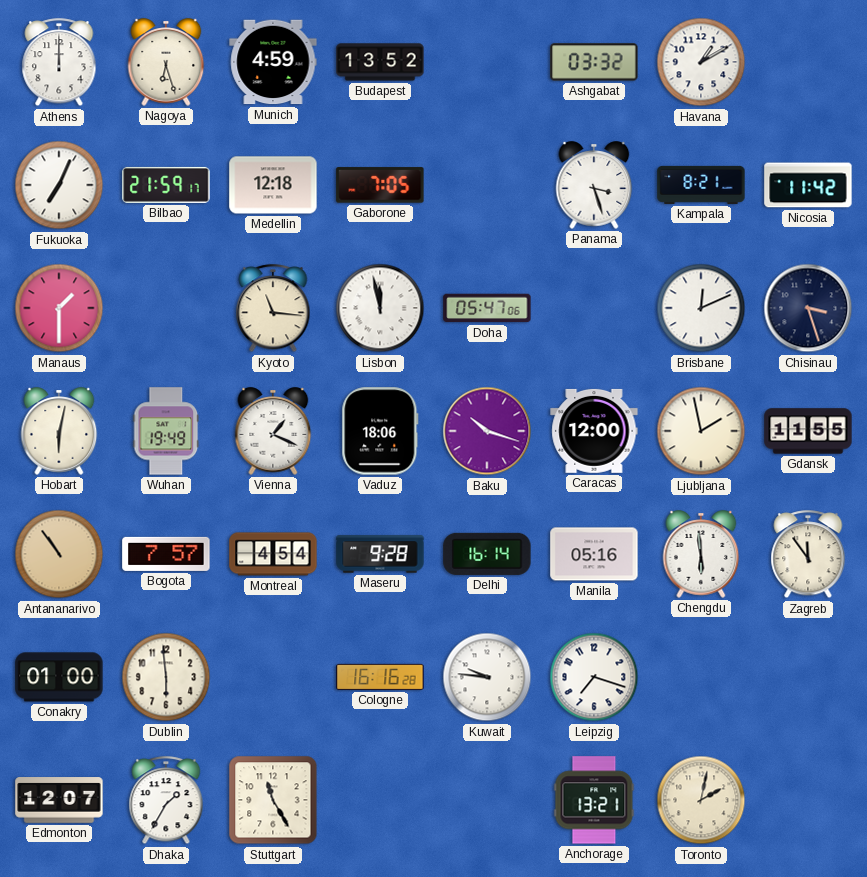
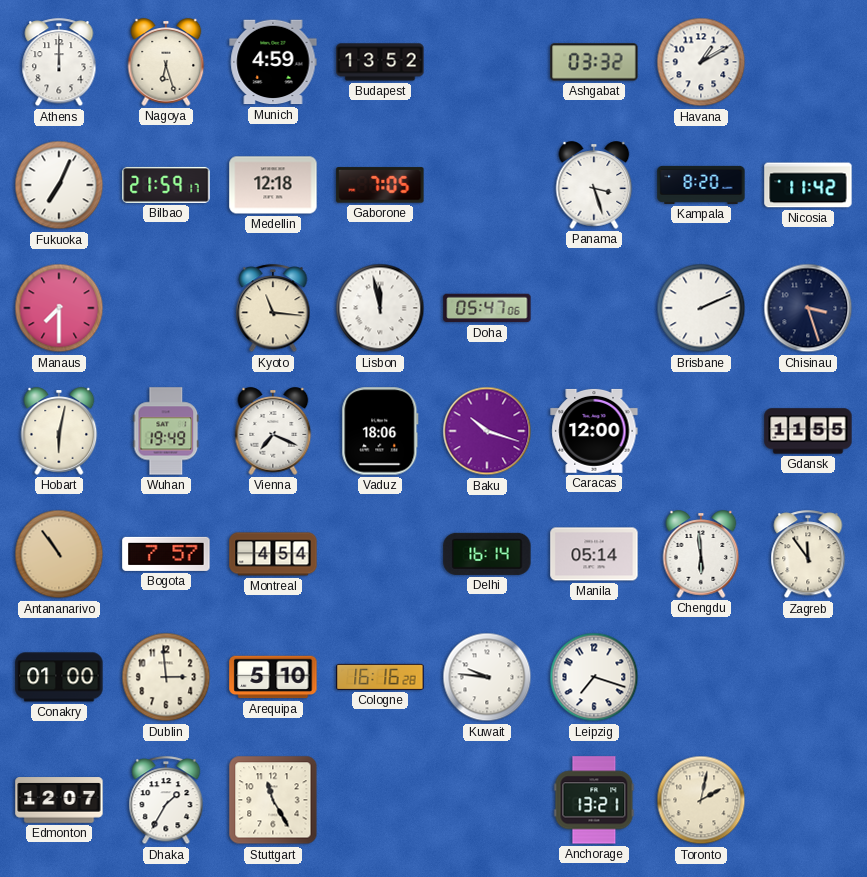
Kampala: 8:21 -> 8:20 (701, 185)
Manaus: 1:30 -> 7:30 (59, 308)
Brisbane: 12:11 -> 2:11 (701, 308)
Vienna: 1:19 -> 7:19 (273, 431)
Ljubljana: 1:58 -> none (701, 431)
Maseru: 9:28 -> none (380, 554)
Manila: 05:16 -> 05:14 (594, 554)
Dublin: 5:59 -> 2:59 (166, 677)
Arequipa: none -> 5:10 (273, 677)
